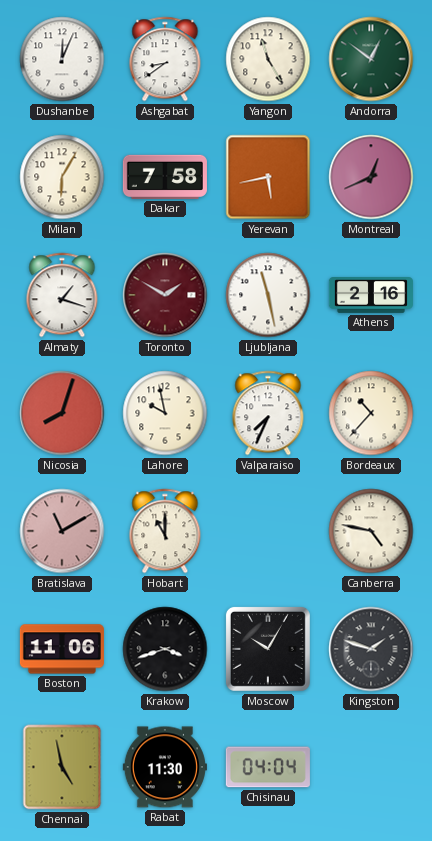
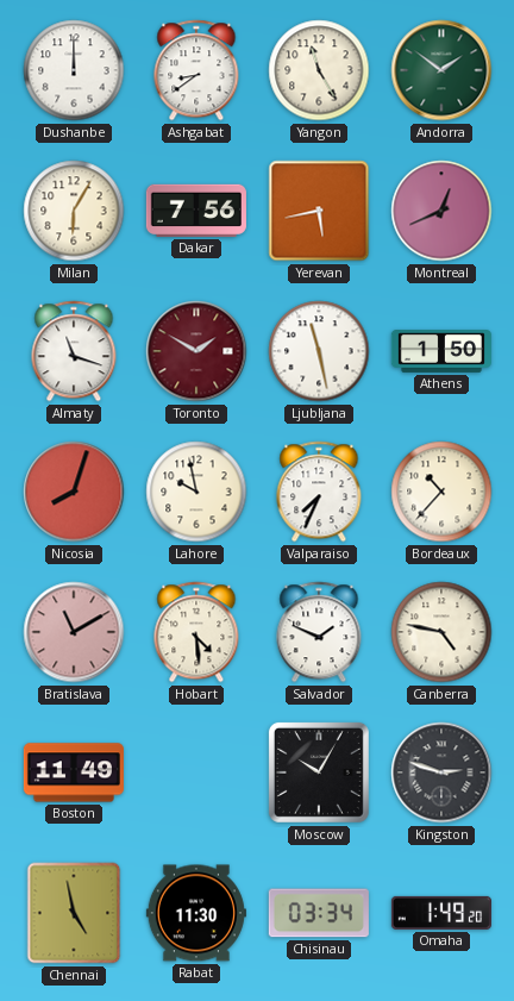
Dushanbe: 12:04 -> 12:00 (74, 70)
Andorra: 12:51 -> 1:51 (441, 70)
Dakar: 7:58 -> 7:56 (196, 211)
Almaty: 1:18 -> 11:18 (74, 351)
Athens: 2:16 -> 1:50 (441, 352)
Hobart: 11:00 -> 4:29 (196, 632)
Salvador: none -> 1:49 (319, 632)
Boston: 11:06 -> 11:49 (74, 772)
Krakow: 3:42 -> none (165, 649)
Kingston: 1:48 -> 2:48 (441, 772)
Chisinau: 04:04 -> 03:34 (319, 913)
Omaha: none -> 1:49 (441, 913)
